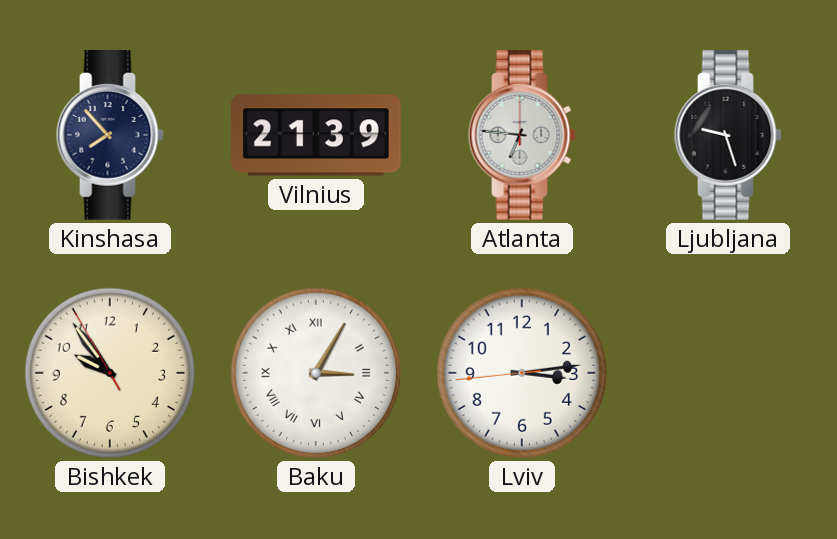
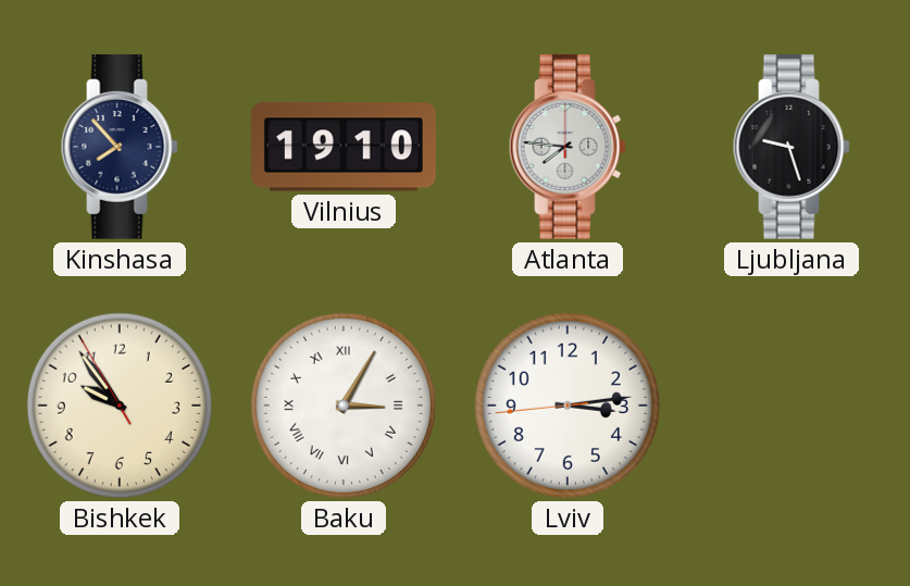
Vilnius: 21:39 -> 19:10 (345, 147)
Atlanta: 6:46 -> 7:46 (568, 148)
